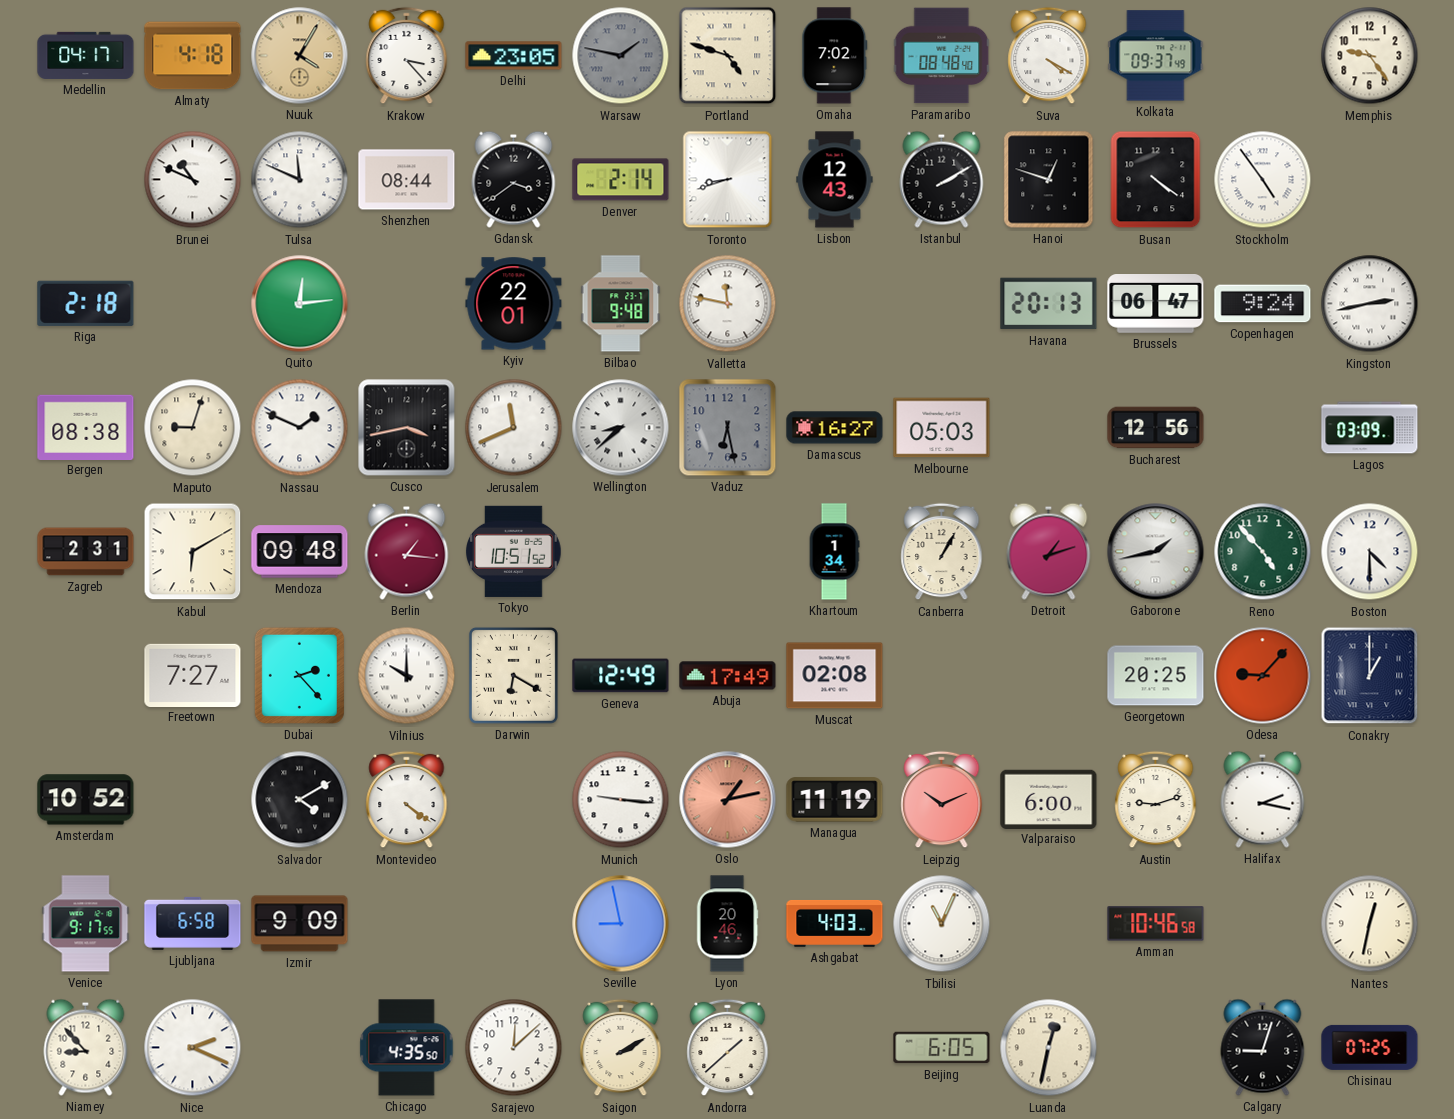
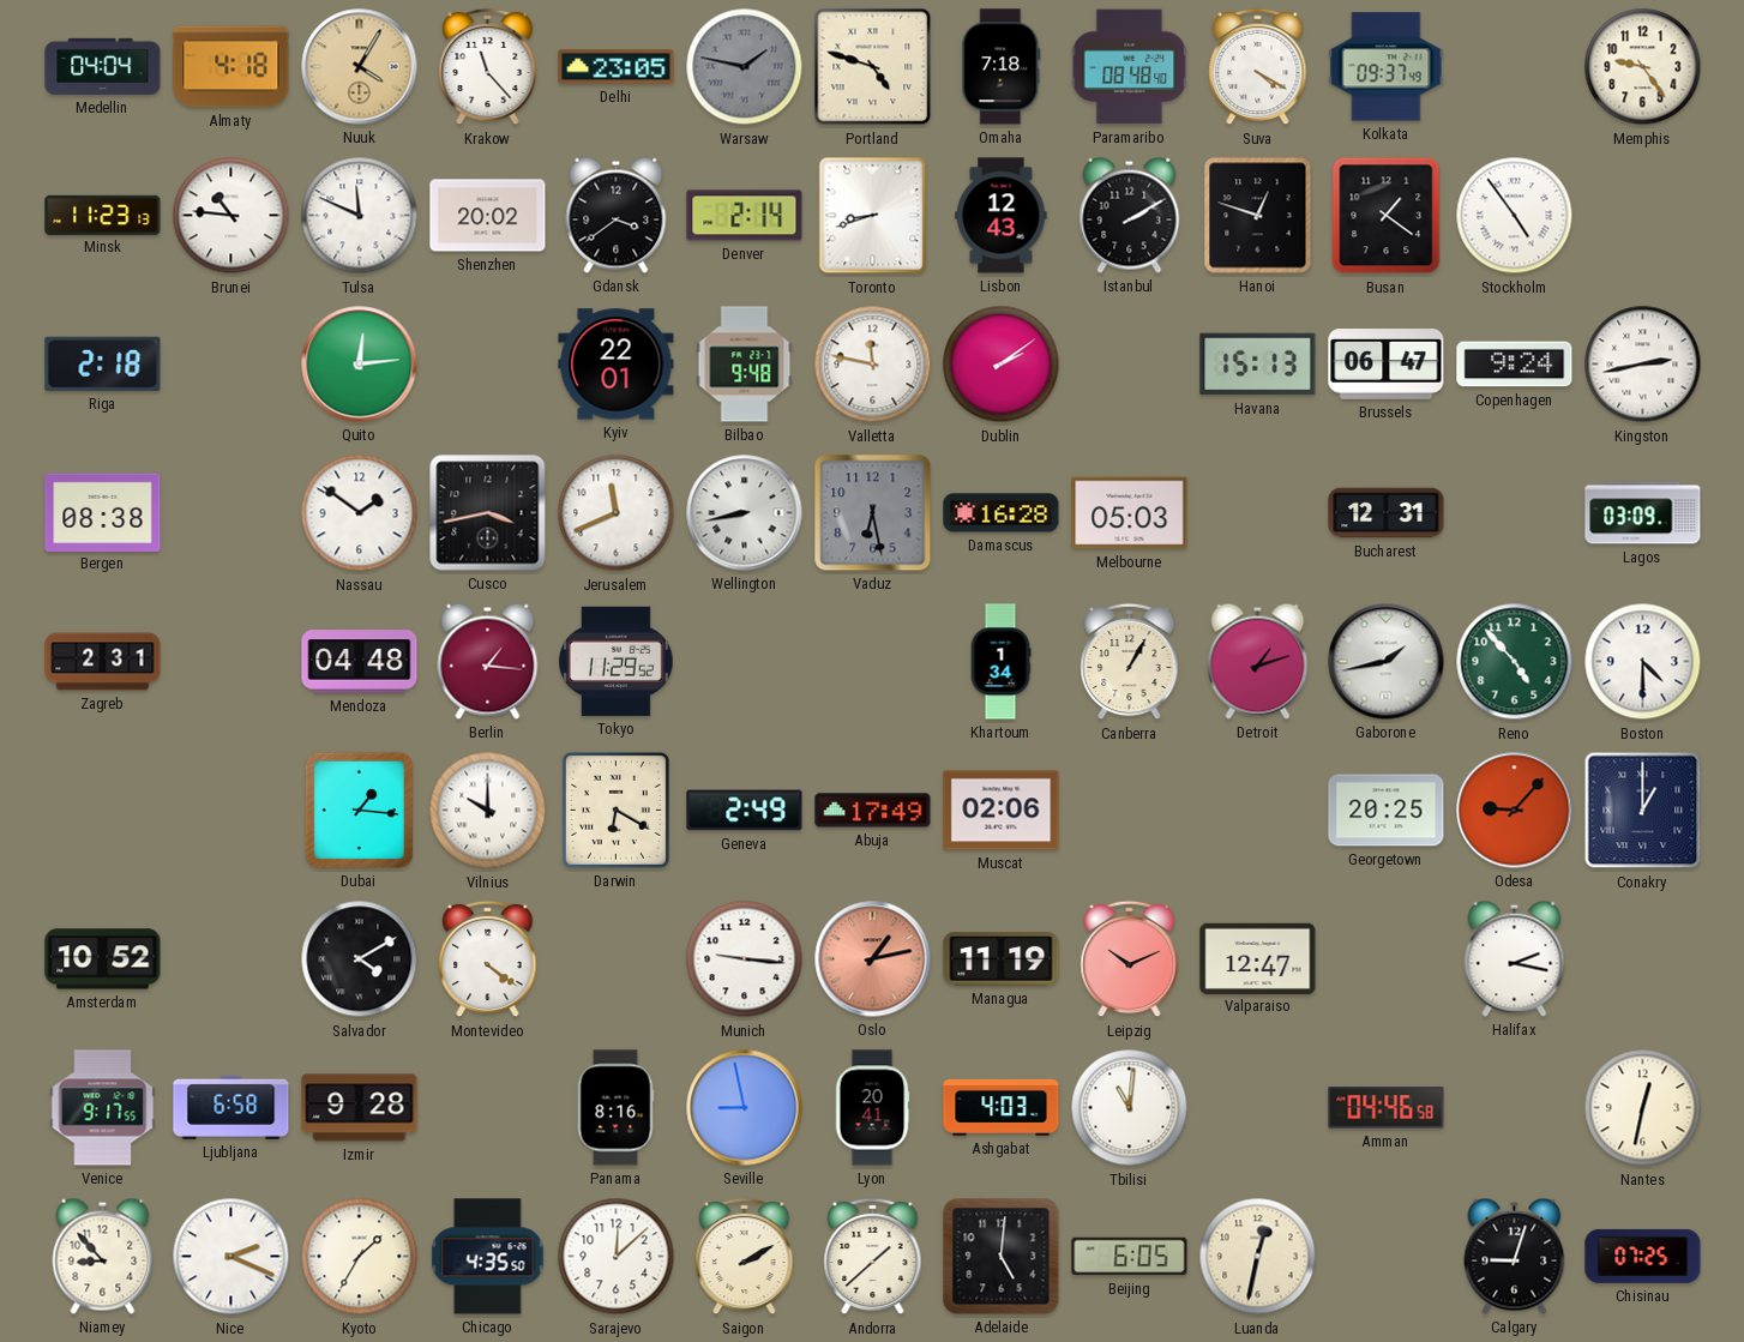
Medellin: 04:17 -> 04:04 (103, 66)
Krakow: 3:23 -> 11:23 (488, 67)
Omaha: 7:02 -> 7:18 (1002, 67)
Minsk: none -> 11:23 (103, 215)
Brunei: 10:49 -> 10:46 (231, 216)
Shenzhen: 08:44 -> 20:02 (488, 216)
Busan: 4:21 -> 1:21 (1387, 216)
Dublin: none -> 2:09 (1002, 365)
Havana: 20:13 -> 15:13 (1258, 365)
Maputo: 9:03 -> none (193, 428)
Nassau: 1:49 -> 1:51 (360, 513)
Wellington: 8:38 -> 8:43 (745, 513)
Damascus: 16:27 -> 16:28 (1002, 513)
Bucharest: 12:56 -> 12:31 (1387, 513)
Kabul: 6:10 -> none (193, 552)
Mendoza: 09:48 -> 04:48 (360, 662)
Tokyo: 10:51 -> 11:29 (617, 661)
Freetown: 7:27 -> none (193, 675)
Dubai: 2:23 -> 1:16 (359, 810)
Geneva: 12:49 -> 2:49 (745, 811)
Muscat: 02:08 -> 02:06 (1002, 811)
Valparaiso: 6:00 -> 12:47 (1258, 958)
Austin: 9:12 -> none (1156, 800)
Izmir: 9:09 -> 9:28 (360, 1108)
Panama: none -> 8:16 (615, 1108)
Lyon: 20:46 -> 20:41 (872, 1108)
Tbilisi: 11:04 -> 11:01 (1130, 1108)
Amman: 10:46 -> 04:46 (1387, 1108)
Kyoto: none -> 1:35 (360, 1257)
Adelaide: none -> 5:01 (1002, 1257)
